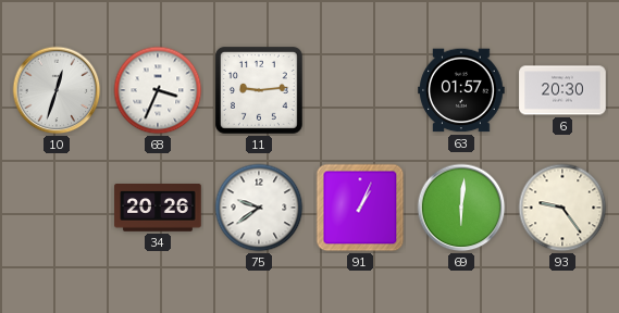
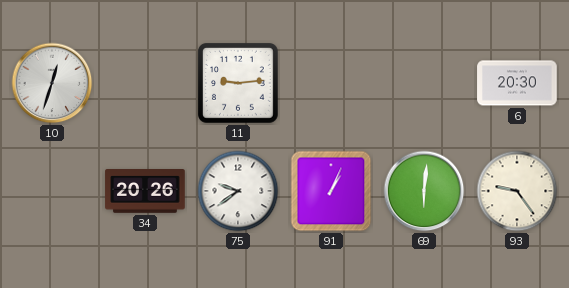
68: 3:34 -> none (158, 90)
63: 01:57 -> none (461, 90)
